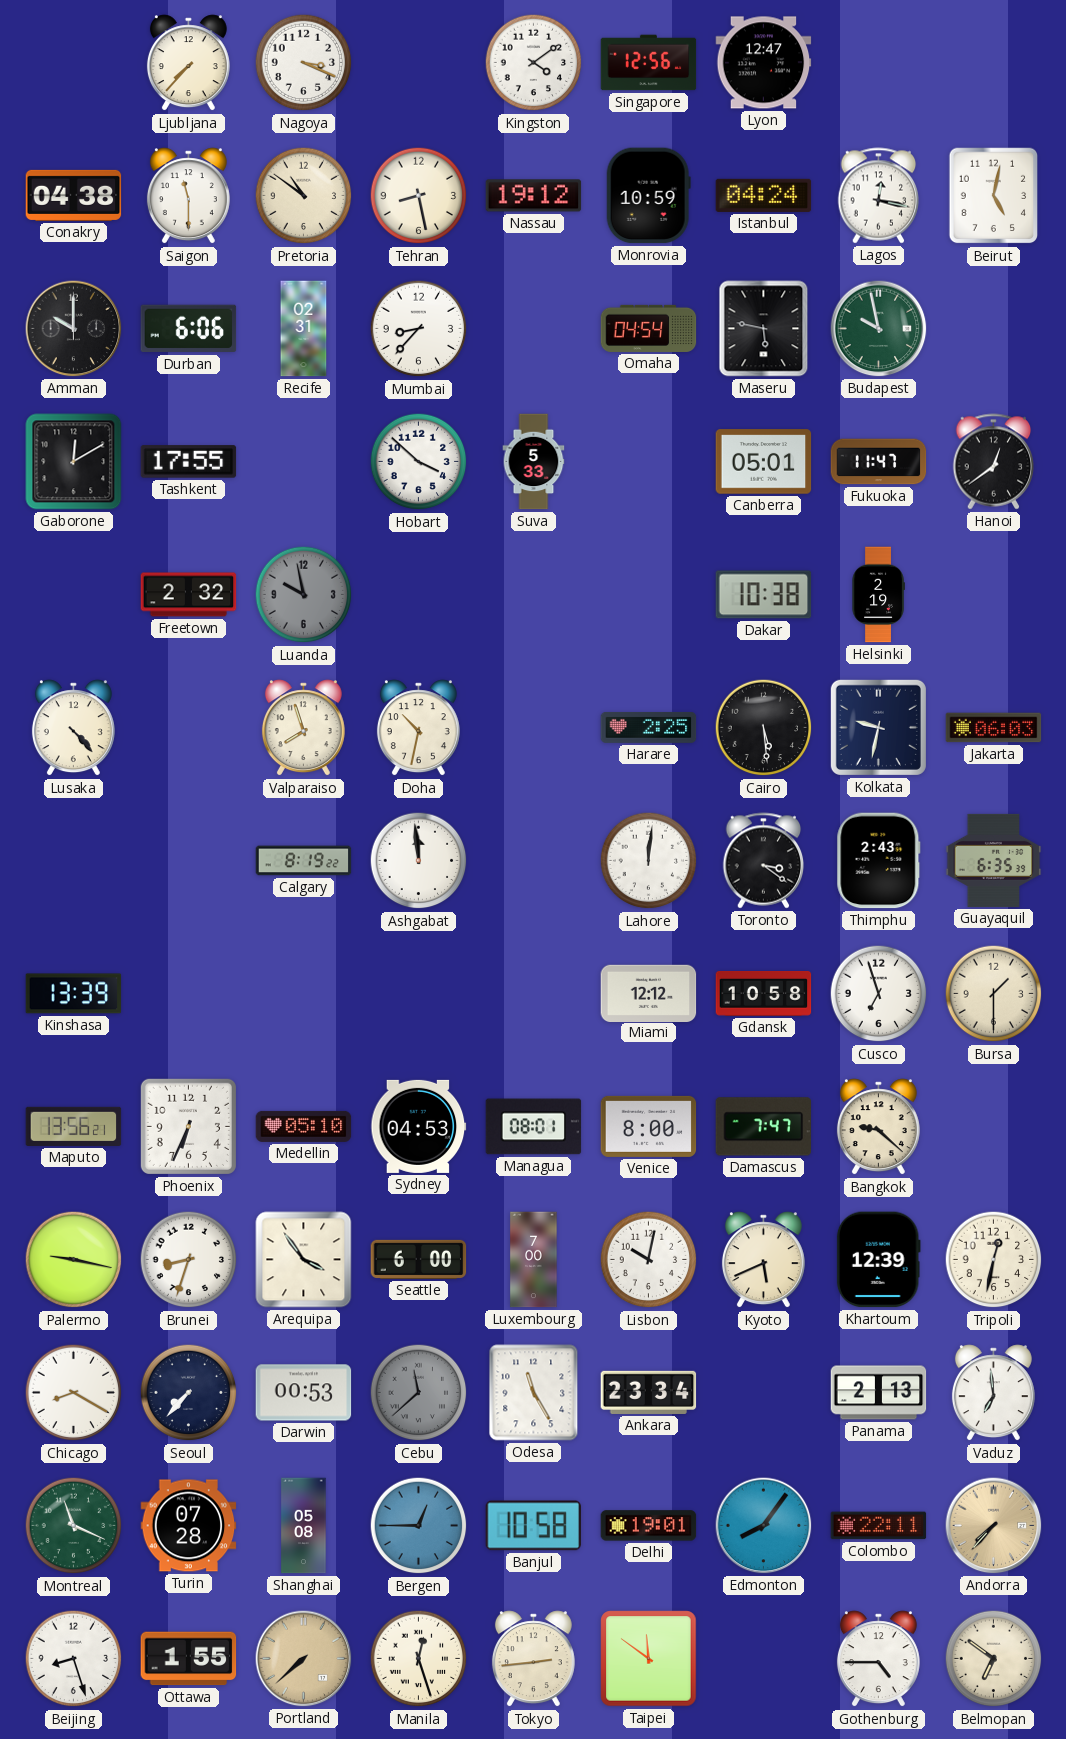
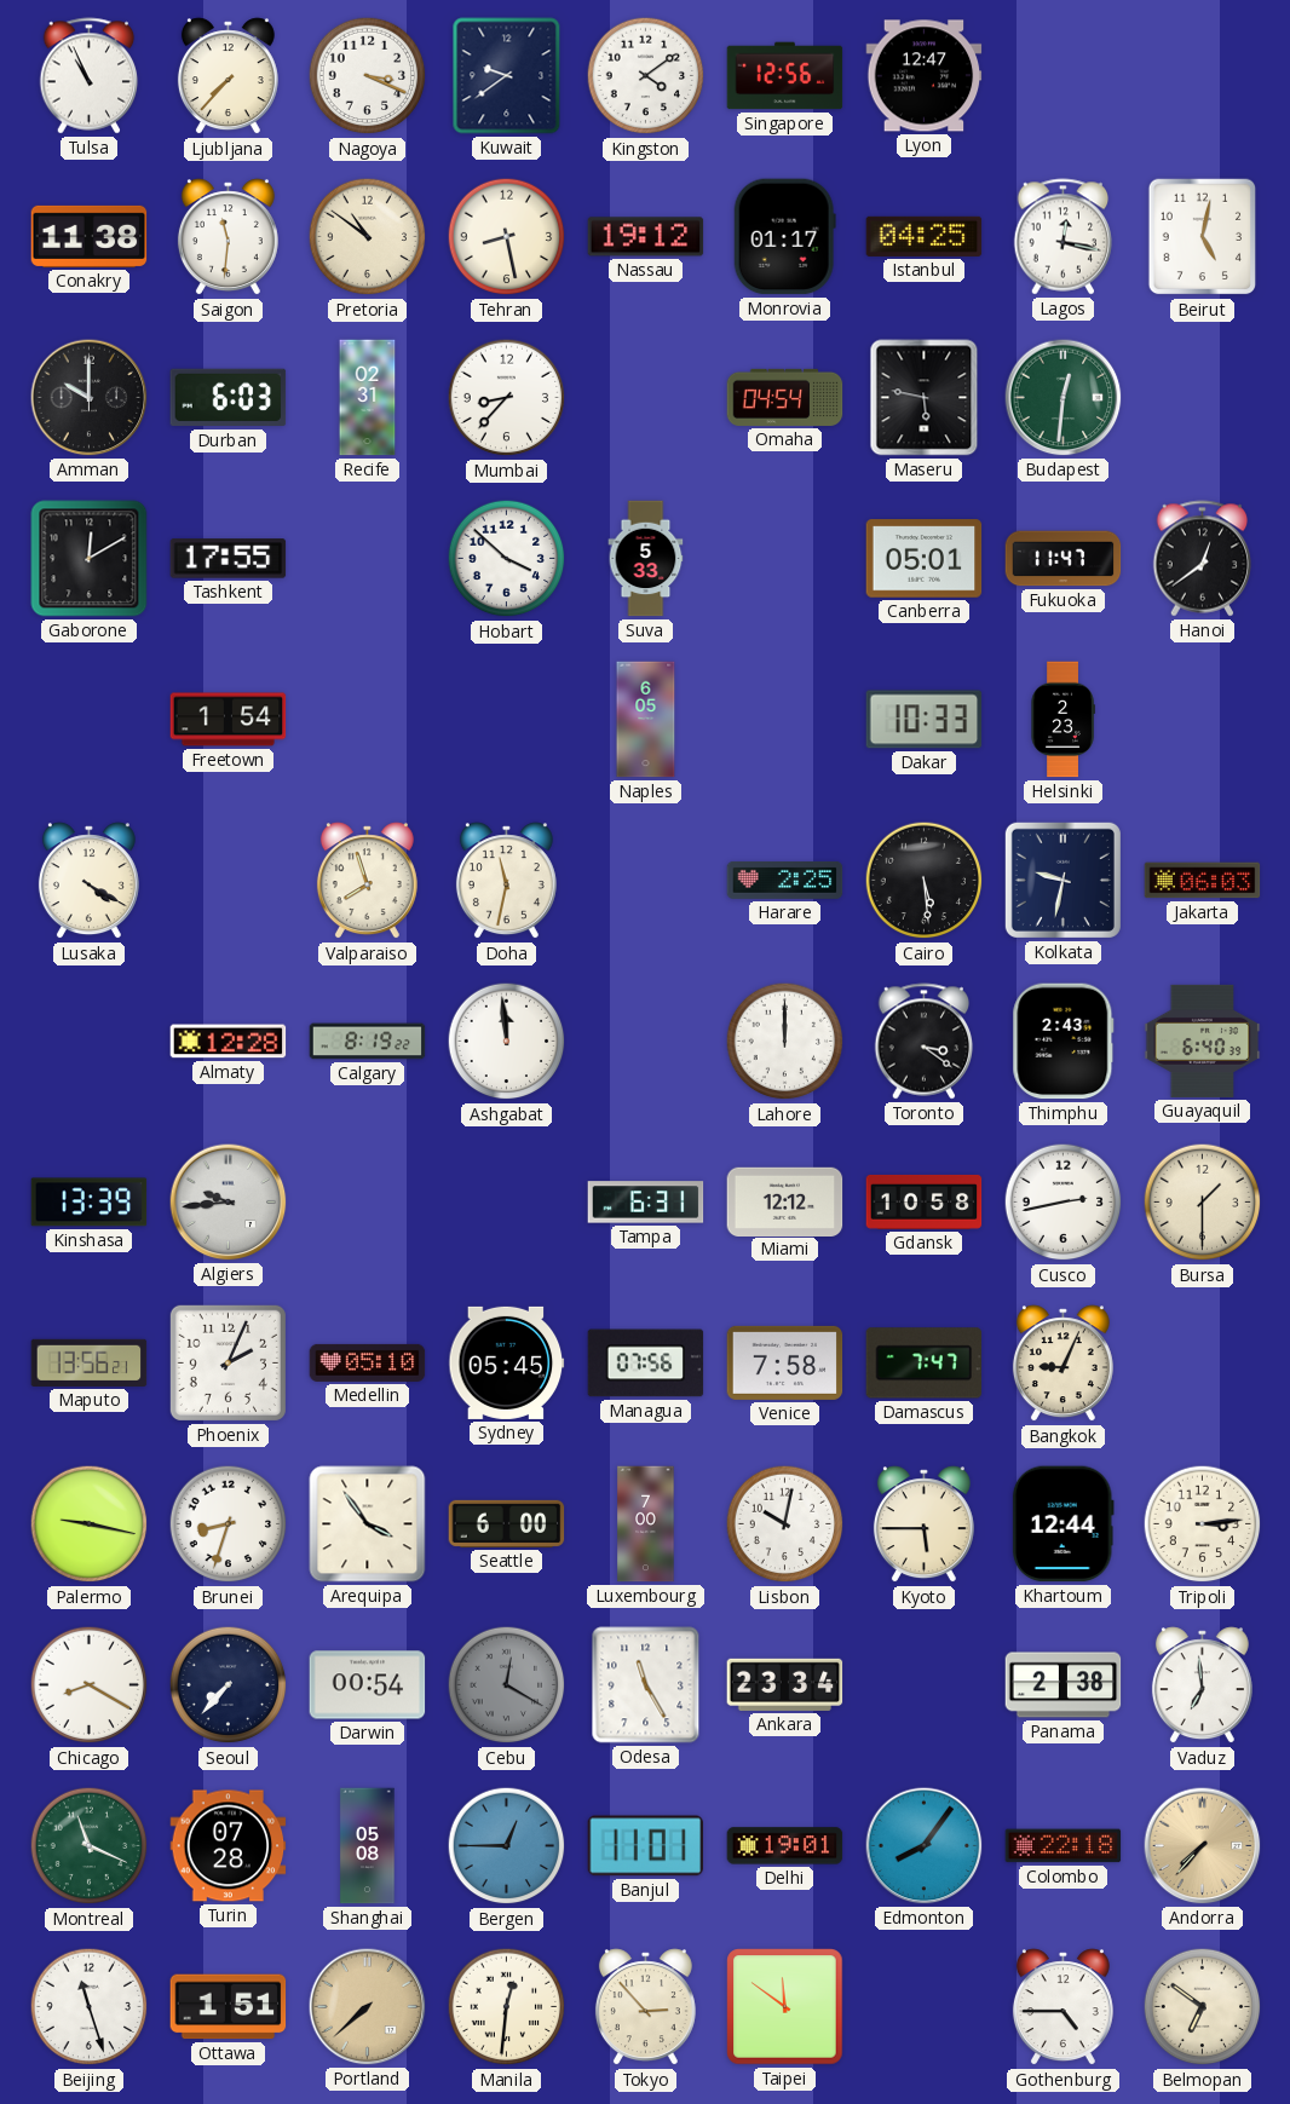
Tulsa: none -> 10:56 (90, 76)
Kuwait: none -> 9:39 (507, 76)
Conakry: 04:38 -> 11:38 (90, 236)
Saigon: 11:30 -> 11:31 (228, 237)
Monrovia: 10:59 -> 01:17 (784, 237)
Istanbul: 04:24 -> 04:25 (925, 236)
Durban: 6:06 -> 6:03 (229, 398)
Budapest: 9:58 -> 12:31 (1064, 398)
Freetown: 2:32 -> 1:54 (229, 720)
Luanda: 9:58 -> none (304, 595)
Naples: none -> 6:05 (646, 720)
Dakar: 10:38 -> 10:33 (925, 720)
Helsinki: 2:19 -> 2:23 (1062, 720)
Lusaka: 4:23 -> 4:20 (88, 881)
Doha: 10:32 -> 11:32 (506, 881)
Almaty: none -> 12:28 (229, 1042)
Lahore: 12:01 -> 12:00 (785, 1042)
Guayaquil: 6:35 -> 6:40 (1203, 1041)
Algiers: none -> 9:44 (229, 1203)
Tampa: none -> 6:31 (646, 1203)
Cusco: 6:57 -> 2:43 (1064, 1203)
Phoenix: 6:34 -> 2:04 (228, 1362)
Sydney: 04:53 -> 05:45 (507, 1362)
Managua: 08:01 -> 07:56 (646, 1364)
Venice: 8:00 -> 7:58 (785, 1362)
Bangkok: 9:22 -> 9:04 (1062, 1364)
Kyoto: 5:41 -> 5:45 (923, 1524)
Khartoum: 12:39 -> 12:44 (1062, 1524)
Tripoli: 12:32 -> 3:14 (1203, 1524)
Darwin: 00:53 -> 00:54 (368, 1685)
Cebu: 11:38 -> 12:20 (507, 1685)
Panama: 2:13 -> 2:38 (1064, 1685)
Banjul: 10:58 -> 11:01 (645, 1846)
Colombo: 22:11 -> 22:18 (1064, 1846)
Beijing: 8:27 -> 11:27 (90, 2007)
Ottawa: 1:55 -> 1:51 (229, 2007)
Manila: 12:27 -> 12:31 (507, 2007)
Tokyo: 2:44 -> 2:53 (645, 2007)
